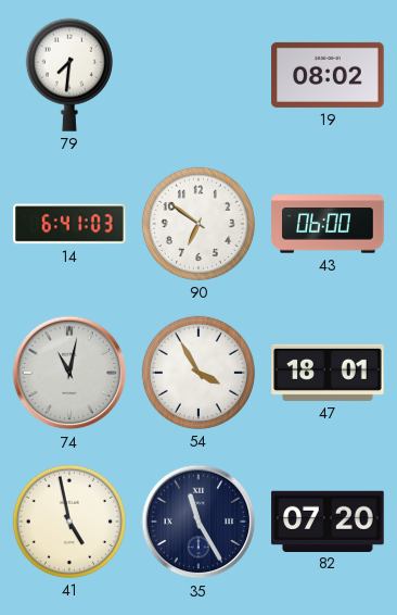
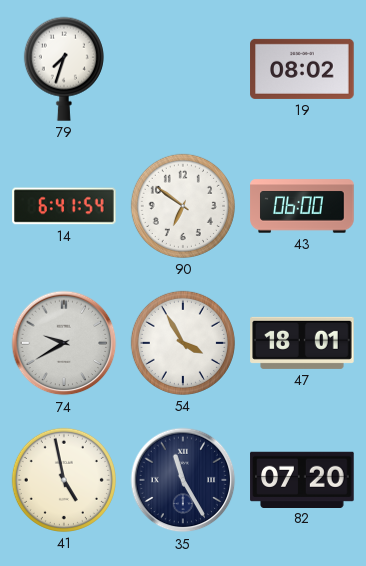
79: 7:31 -> 7:33 (64, 69)
14: 6:41:03 -> 6:41:54 (64, 206)
74: 11:02 -> 9:40 (64, 343)
